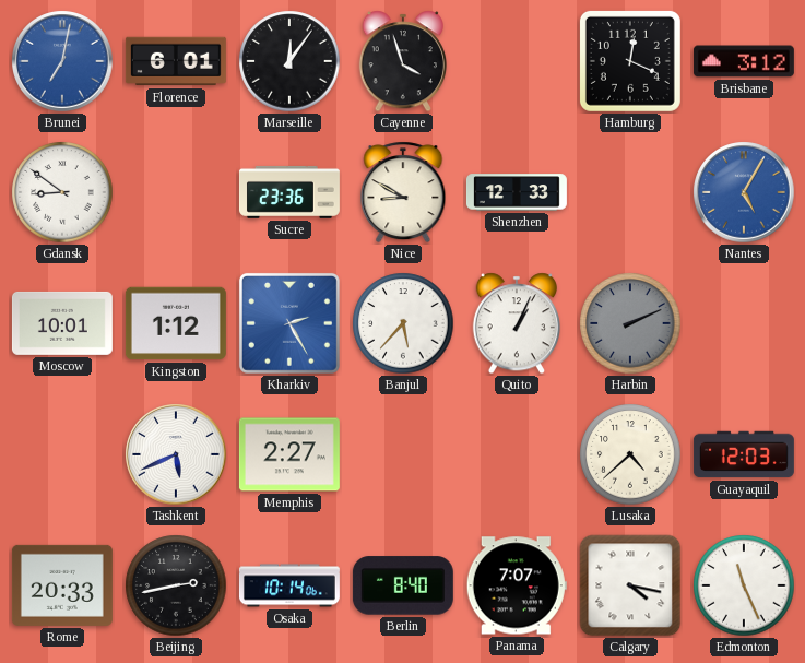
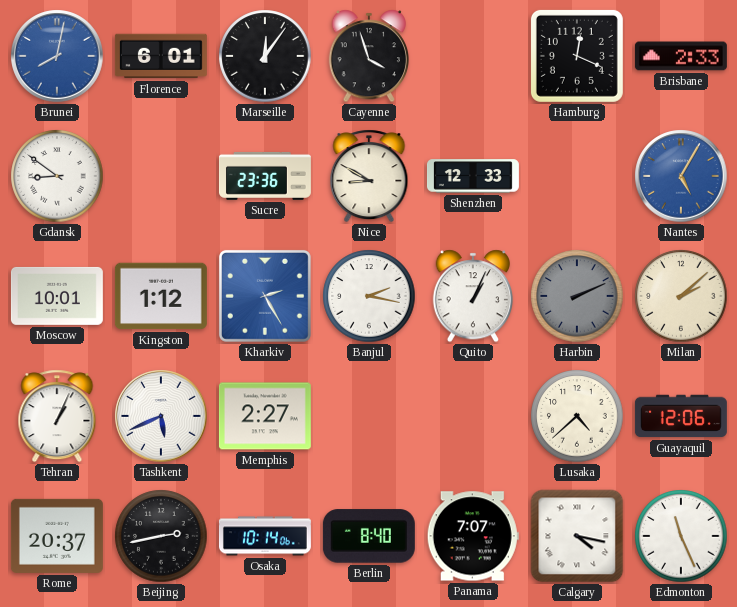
Brunei: 7:02 -> 8:02 (57, 56)
Brisbane: 3:12 -> 2:33 (681, 56)
Banjul: 5:37 -> 2:17 (369, 296)
Milan: none -> 2:08 (681, 296)
Tehran: none -> 1:04 (57, 416)
Guayaquil: 12:03 -> 12:06 (681, 416)
Rome: 20:33 -> 20:37 (57, 536)
